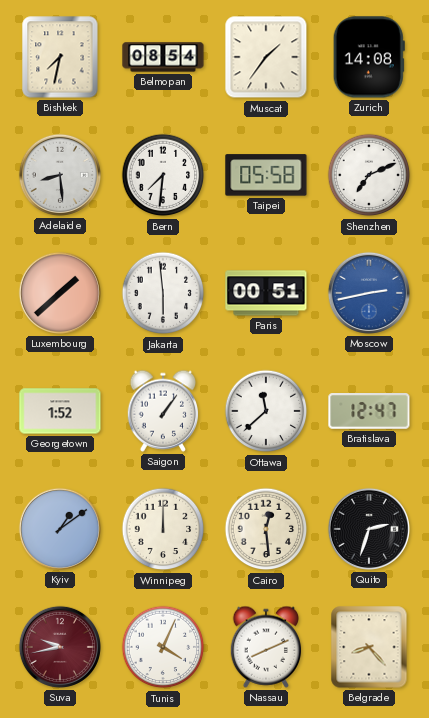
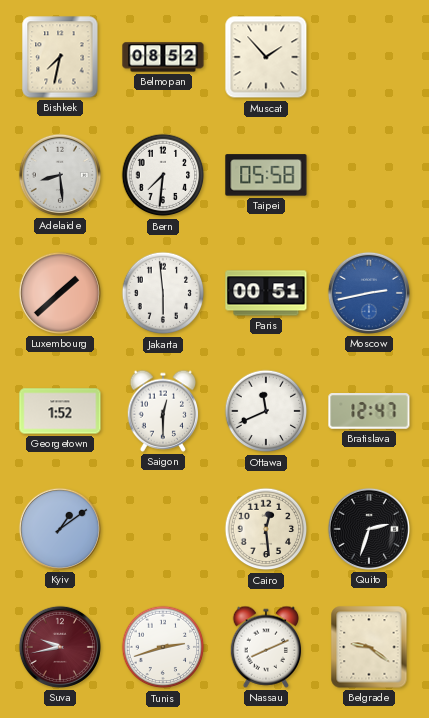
Belmopan: 08:54 -> 08:52 (163, 57)
Muscat: 1:36 -> 1:53 (266, 57)
Zurich: 14:08 -> none (369, 57)
Shenzhen: 7:11 -> none (369, 175)
Saigon: 1:06 -> 12:30 (163, 411)
Ottawa: 11:38 -> 11:41 (266, 411)
Winnipeg: 12:00 -> none (163, 529)
Tunis: 4:04 -> 2:42 (163, 647)
Belgrade: 8:23 -> 9:21 (369, 647)
